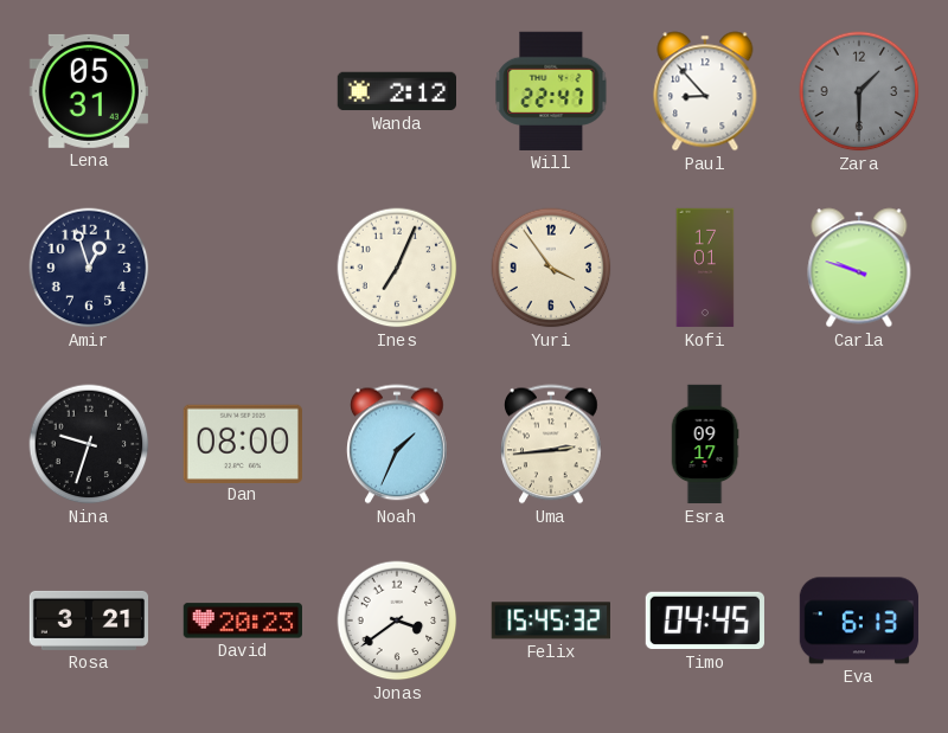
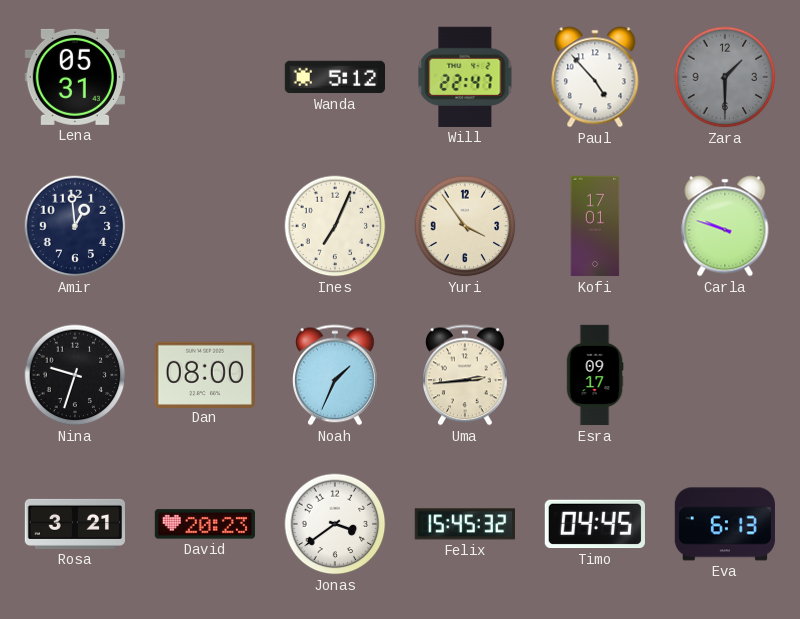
Wanda: 2:12 -> 5:12 (334, 77)
Paul: 8:53 -> 4:53 (595, 77)
Amir: 12:57 -> 12:59 (75, 226)
